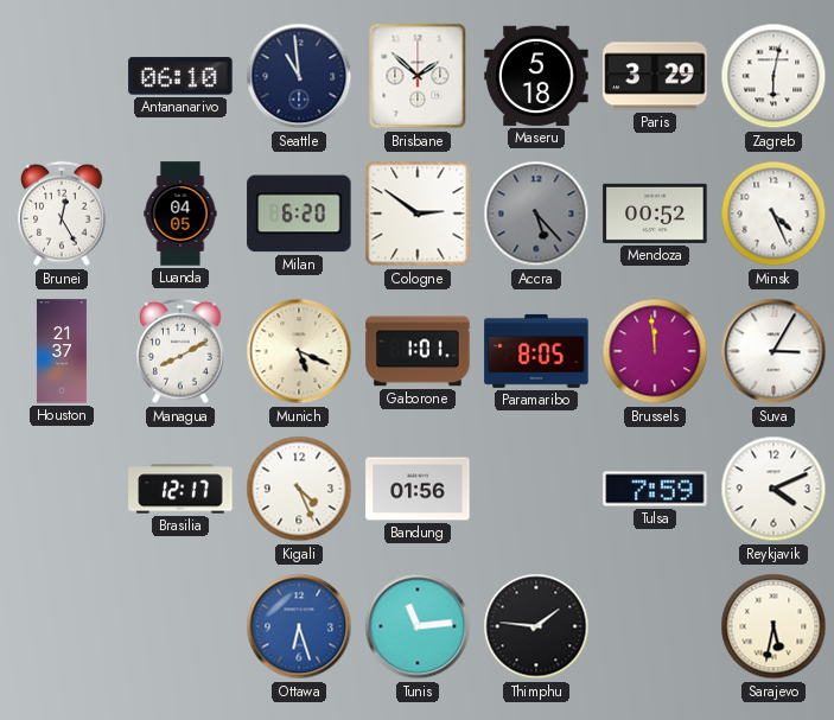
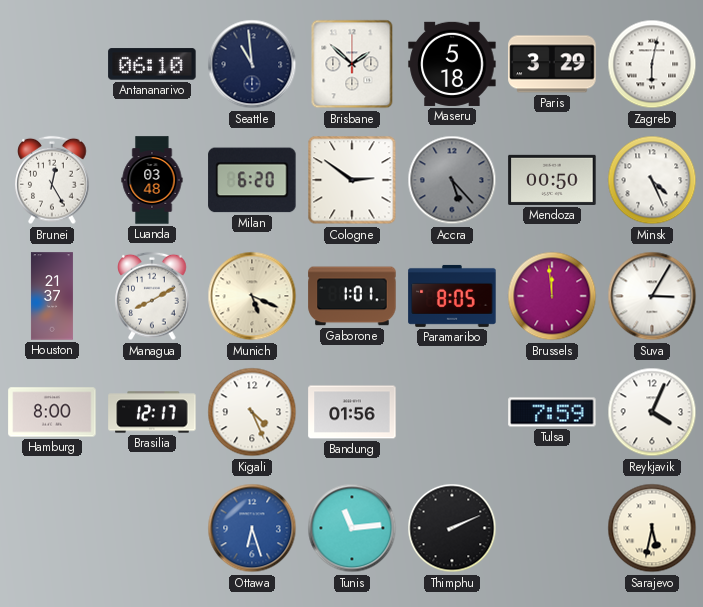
Luanda: 04:05 -> 03:48 (152, 180)
Mendoza: 00:52 -> 00:50 (552, 180)
Hamburg: none -> 8:00 (52, 412)
Reykjavik: 4:11 -> 4:04 (652, 412)
Thimphu: 1:46 -> 2:11 (452, 528)
